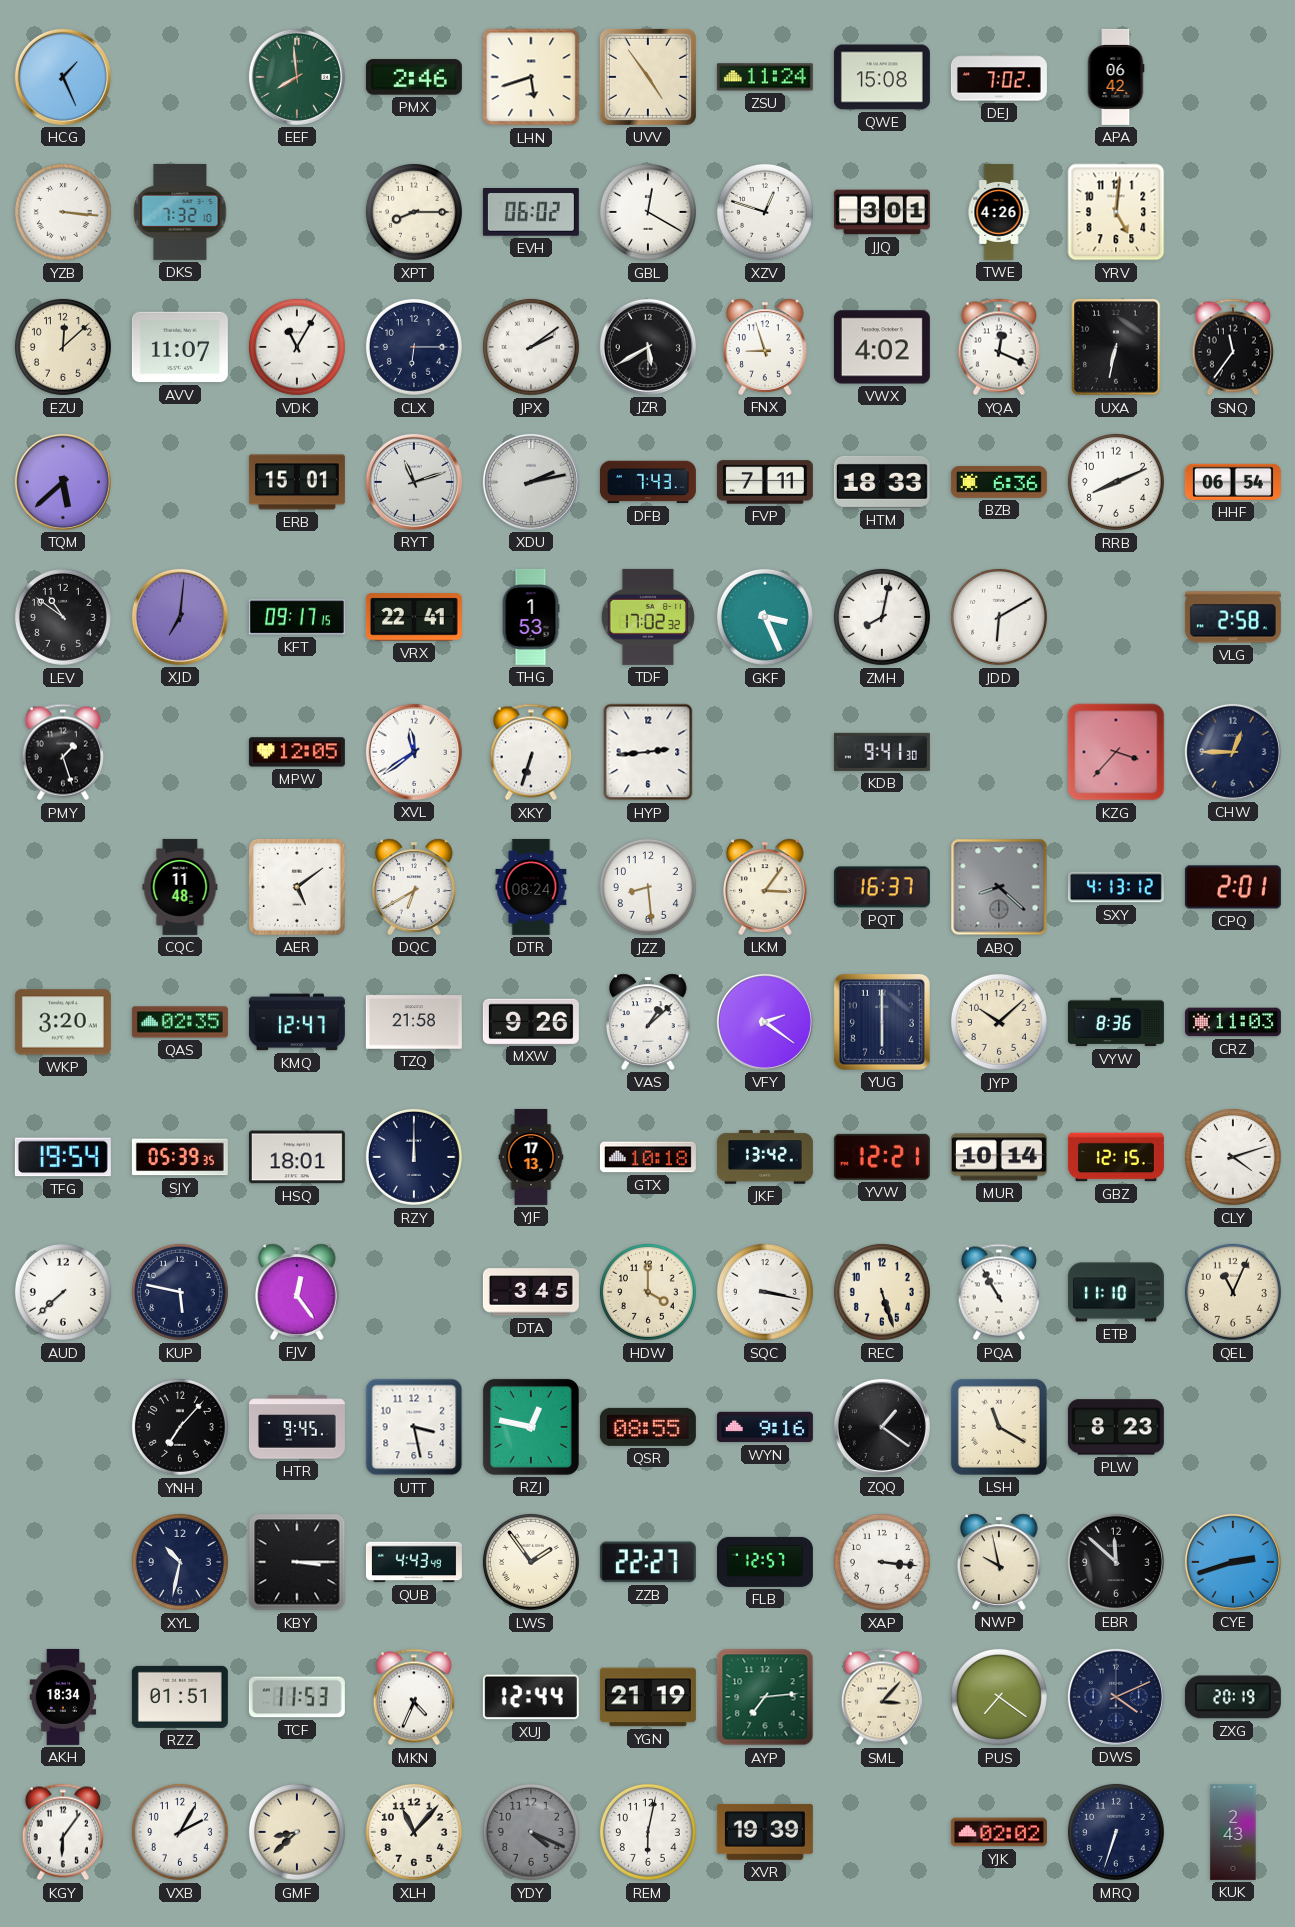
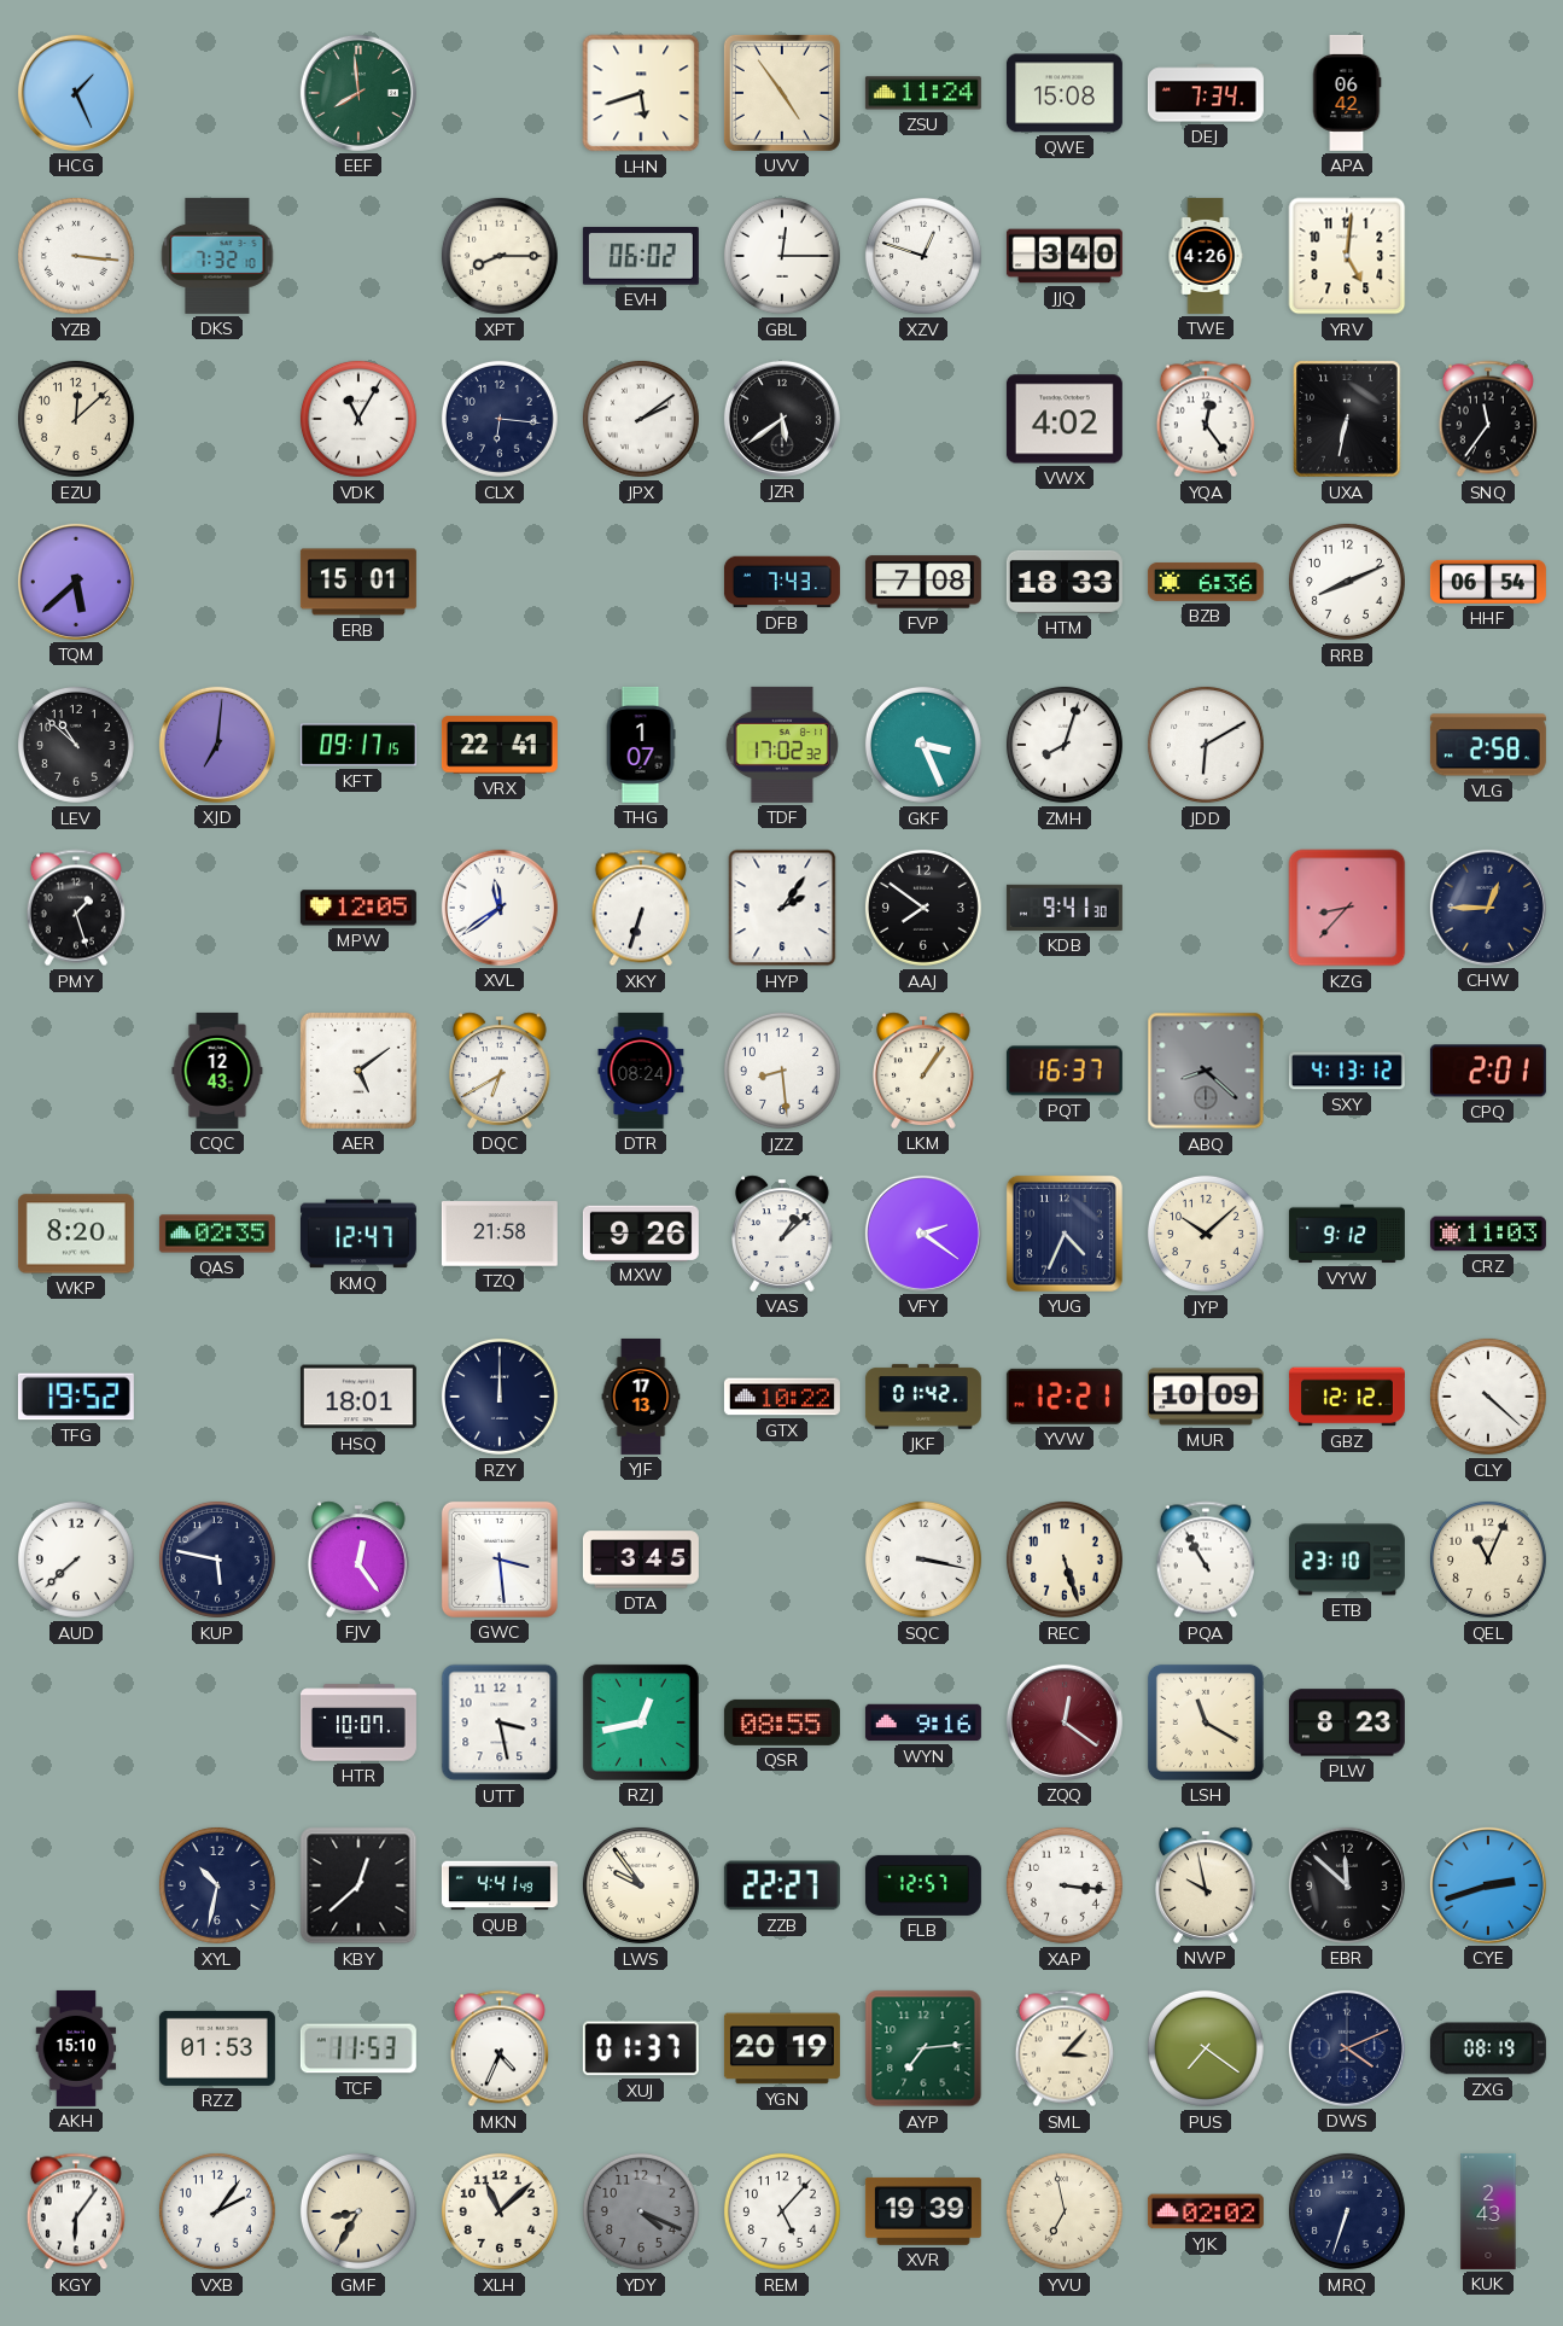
PMX: 2:46 -> none (414, 77)
DEJ: 7:02 -> 7:34 (1206, 93)
GBL: 12:20 -> 12:15 (782, 256)
JJQ: 3:01 -> 3:40 (1065, 256)
AVV: 11:07 -> none (180, 347)
CLX: 6:15 -> 6:16 (500, 419)
JZR: 5:40 -> 5:39 (782, 419)
FNX: 8:57 -> none (766, 347)
YQA: 12:19 -> 12:24 (1206, 419)
RYT: 11:12 -> none (414, 482)
XDU: 2:13 -> none (531, 482)
FVP: 7:11 -> 7:08 (923, 582)
LEV: 10:51 -> 10:52 (76, 745)
THG: 1:53 -> 1:07 (641, 745)
ZMH: 8:02 -> 8:03 (1065, 745)
HYP: 2:44 -> 2:06 (782, 908)
AAJ: none -> 7:51 (923, 908)
KZG: 3:37 -> 8:37 (1347, 908)
CQC: 11:48 -> 12:43 (217, 1071)
LKM: 3:06 -> 1:06 (925, 1071)
WKP: 3:20 -> 8:20 (76, 1234)
YUG: 6:00 -> 4:34 (1065, 1234)
VYW: 8:36 -> 9:12 (1347, 1234)
TFG: 19:54 -> 19:52 (76, 1397)
SJY: 05:39 -> none (180, 1157)
GTX: 10:18 -> 10:22 (782, 1397)
JKF: 13:42 -> 01:42 (923, 1397)
MUR: 10:14 -> 10:09 (1206, 1397)
GBZ: 12:15 -> 12:12 (1347, 1397)
CLY: 4:12 -> 4:22 (1488, 1397)
GWC: none -> 3:29 (500, 1560)
HDW: 4:00 -> none (648, 1292)
ETB: 11:10 -> 23:10 (1347, 1560)
YNH: 7:07 -> none (180, 1427)
HTR: 9:45 -> 10:07 (358, 1722)
RZJ: 12:47 -> 12:43 (641, 1722)
ZQQ: 1:21 -> 12:21 (1065, 1722)
ZQQ dial: black -> burgundy (1065, 1722)
KBY: 3:15 -> 12:38 (358, 1885)
QUB: 4:43 -> 4:41 (500, 1885)
LWS: 1:54 -> 9:54 (641, 1885)
AKH: 18:34 -> 15:10 (76, 2048)
RZZ: 01:51 -> 01:53 (217, 2048)
XUJ: 12:44 -> 01:37 (641, 2048)
YGN: 21:19 -> 20:19 (782, 2048)
ZXG: 20:19 -> 08:19 (1488, 2048)
VXB: 2:05 -> 2:06 (217, 2211)
GMF: 8:38 -> 8:35 (358, 2211)
XLH: 11:07 -> 11:08 (500, 2211)
REM: 6:02 -> 5:07 (782, 2211)
YVU: none -> 6:58 (1065, 2211)
